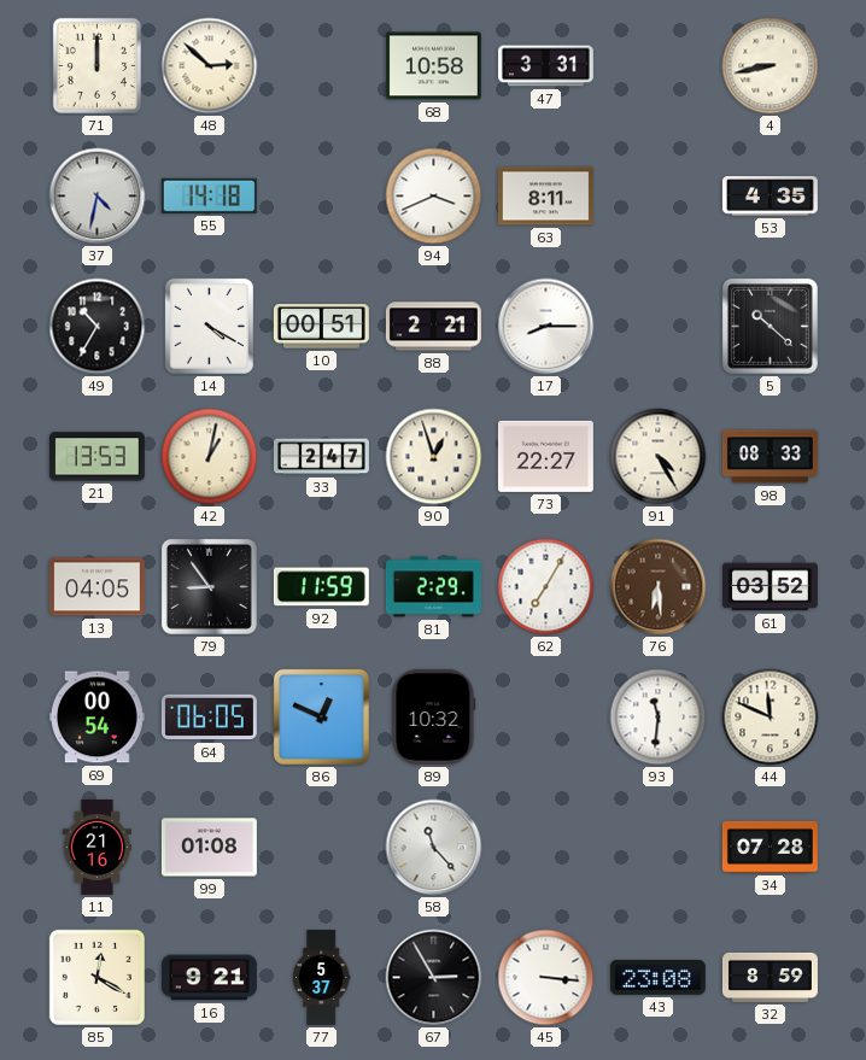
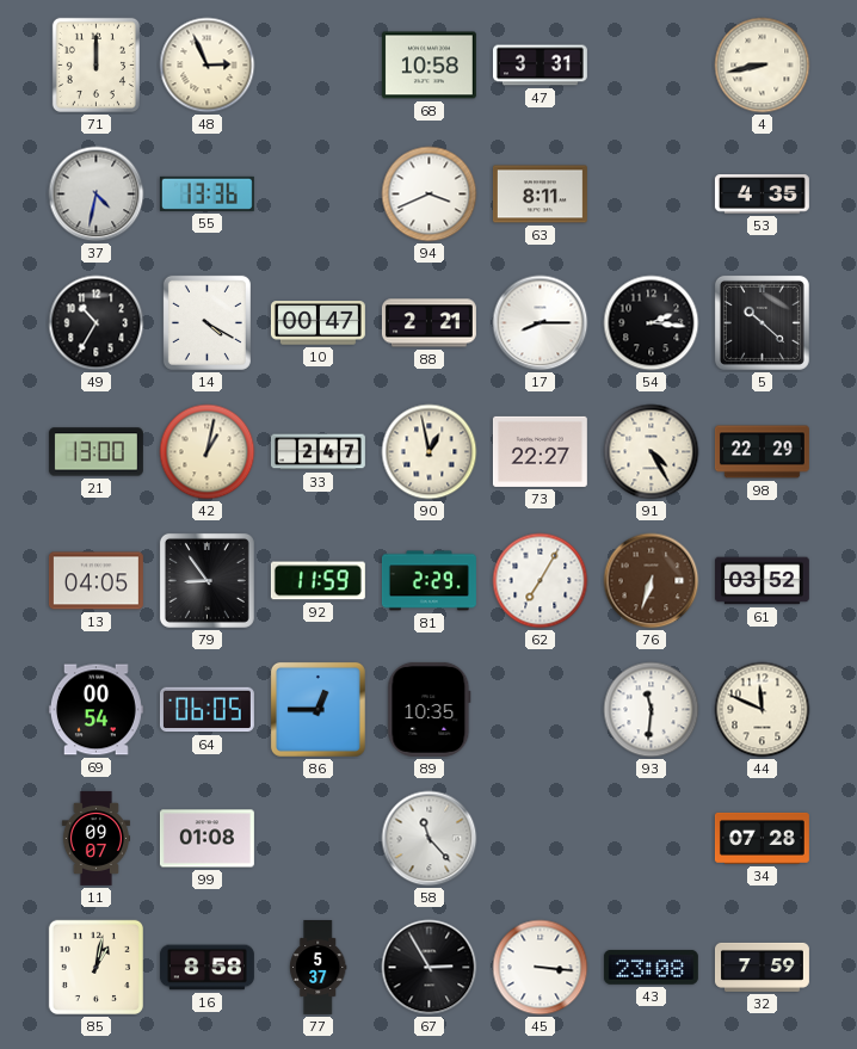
48: 2:52 -> 2:56 (208, 66)
55: 14:18 -> 13:36 (206, 193)
10: 00:51 -> 00:47 (317, 323)
54: none -> 2:16 (652, 323)
21: 13:53 -> 13:00 (95, 452)
90: 12:57 -> 12:58 (430, 452)
98: 08:33 -> 22:29 (762, 452)
76: 6:29 -> 6:33 (652, 581)
86: 12:49 -> 12:45 (317, 709)
89: 10:32 -> 10:35 (430, 709)
11: 21:16 -> 09:07 (95, 838)
85: 12:20 -> 1:02 (95, 967)
16: 9:21 -> 8:58 (206, 968)
32: 8:59 -> 7:59 (762, 967)
